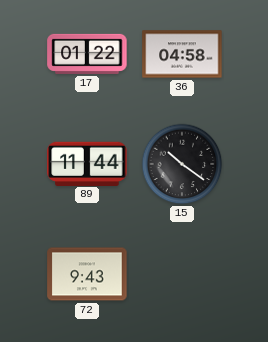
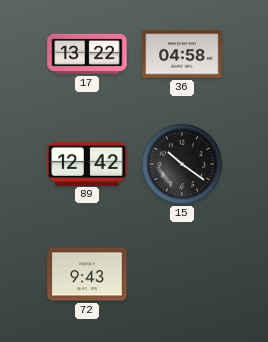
17: 01:22 -> 13:22 (87, 54)
89: 11:44 -> 12:42 (87, 163)
